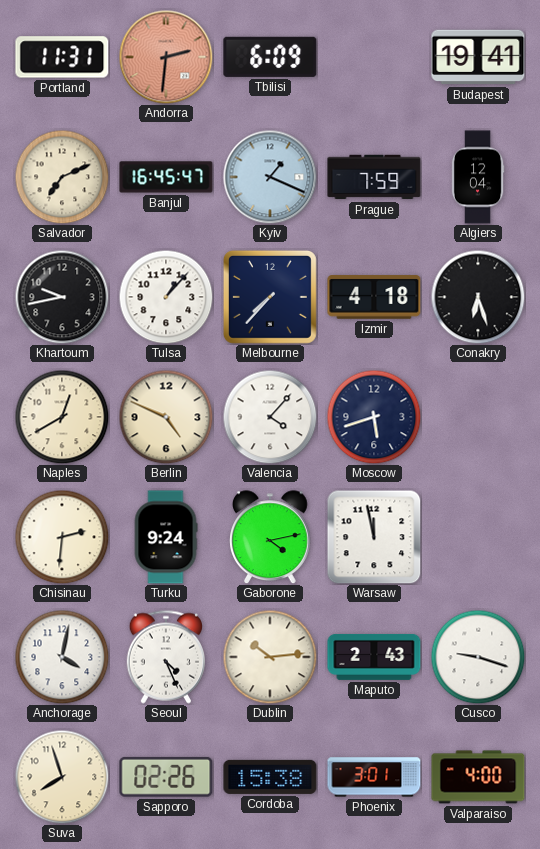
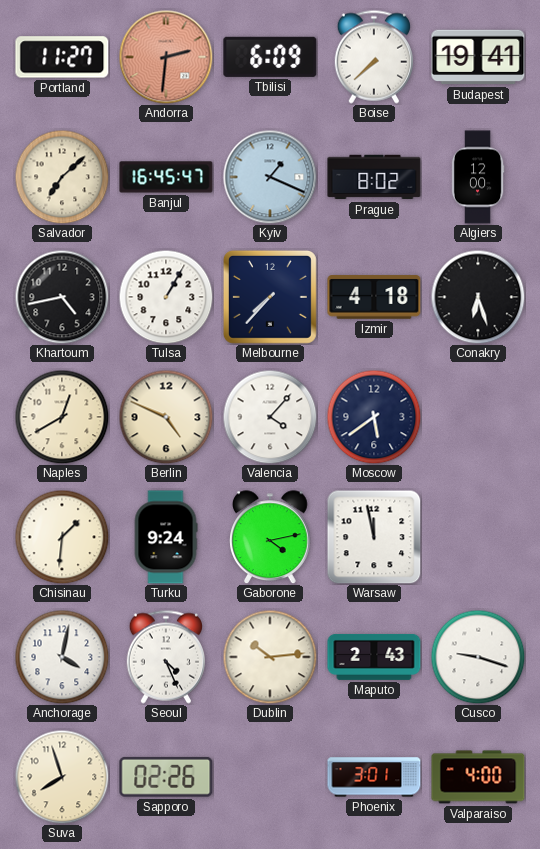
Portland: 11:31 -> 11:27 (62, 57)
Boise: none -> 7:38 (373, 57)
Salvador: 7:11 -> 7:08 (62, 177)
Prague: 7:59 -> 8:02 (374, 177)
Algiers: 12:04 -> 12:00 (478, 177)
Khartoum: 9:43 -> 4:43 (62, 297)
Tulsa: 1:07 -> 1:05 (166, 297)
Moscow: 5:42 -> 5:39 (374, 417)
Chisinau: 2:31 -> 1:31 (62, 537)
Cordoba: 15:38 -> none (270, 777)
